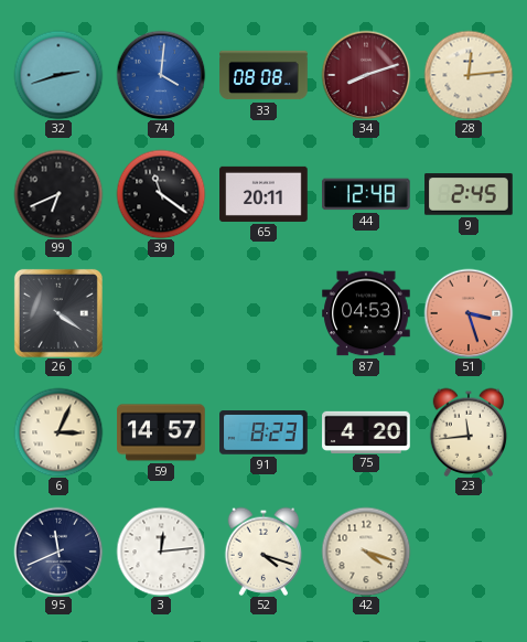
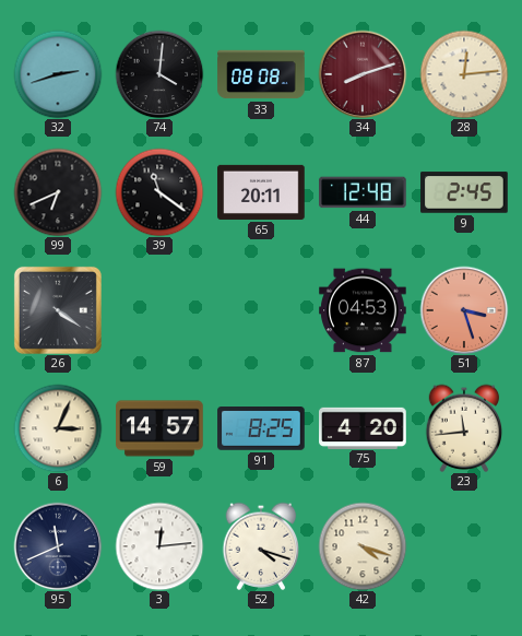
74 dial: blue -> black (159, 74)
91: 8:23 -> 8:25 (261, 428)
